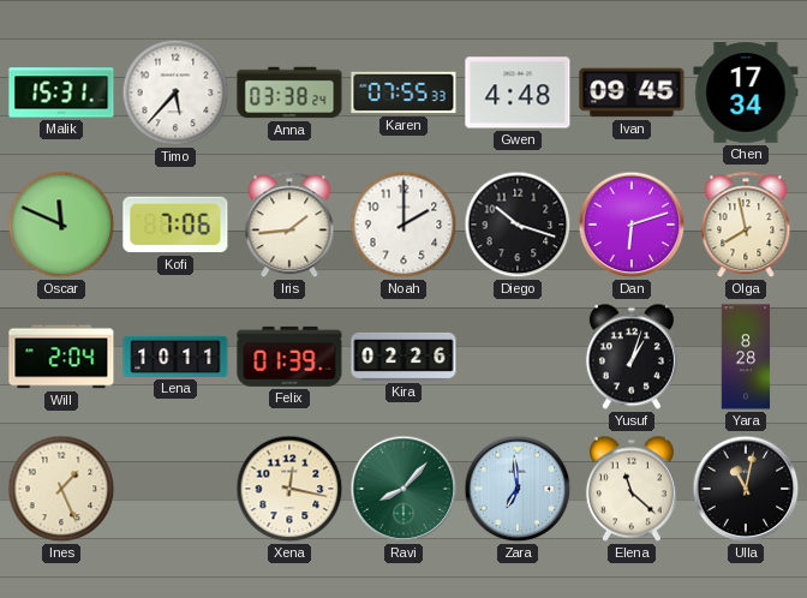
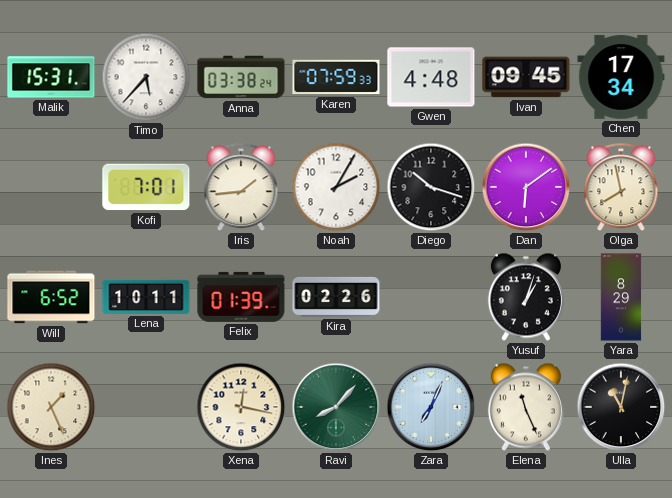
Karen: 07:55 -> 07:59 (336, 77)
Oscar: 11:49 -> none (61, 225)
Kofi: 7:06 -> 7:01 (146, 187)
Noah: 2:00 -> 2:05 (336, 187)
Dan: 6:12 -> 6:09 (526, 187)
Will: 2:04 -> 6:52 (51, 297)
Yara: 8:28 -> 8:29 (621, 297)
Zara: 6:59 -> 7:04 (431, 407)
Elena: 11:22 -> 11:26 (526, 407)
